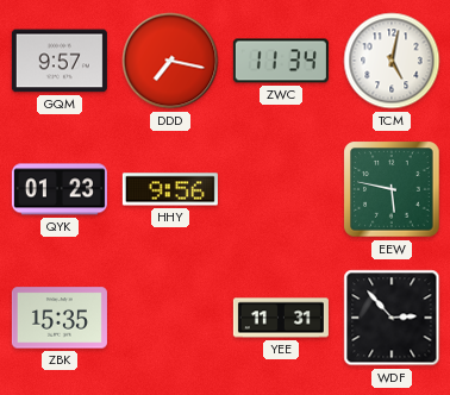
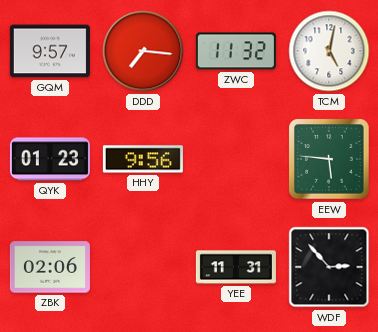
DDD: 7:17 -> 7:16 (143, 51)
ZWC: 11:34 -> 11:32 (236, 51)
EEW: 5:47 -> 5:46 (329, 159)
ZBK: 15:35 -> 02:06 (50, 267)
